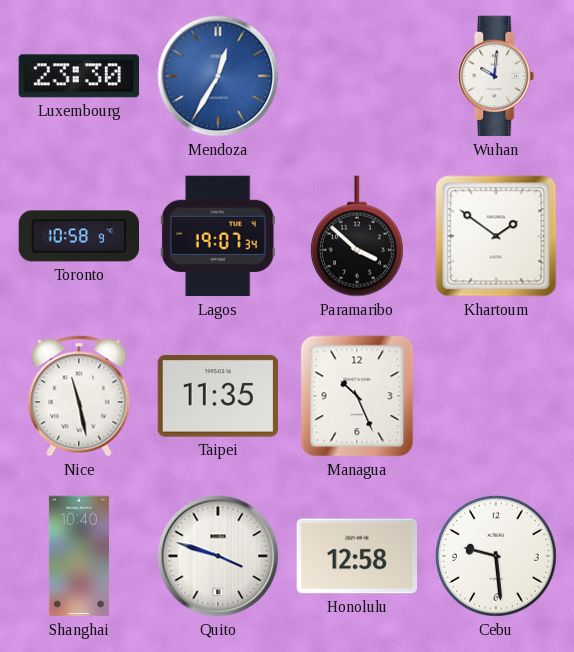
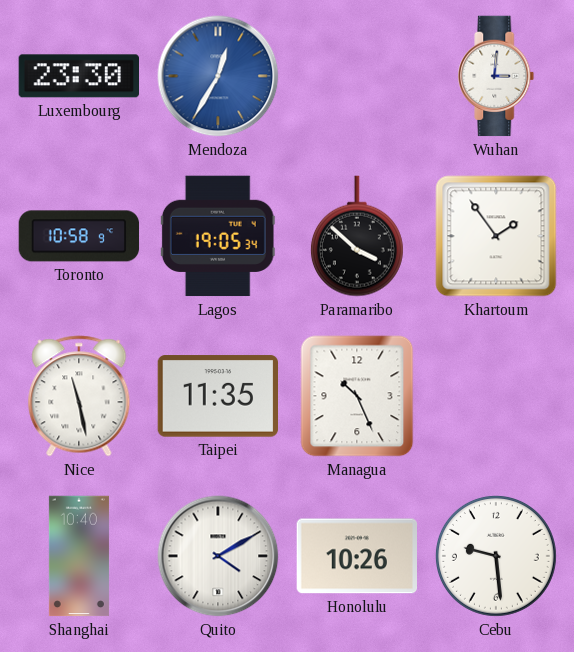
Wuhan: 10:01 -> 3:01 (496, 76)
Lagos: 19:07 -> 19:05 (218, 236)
Khartoum: 1:51 -> 1:54 (496, 236)
Quito: 3:48 -> 4:10 (218, 556)
Honolulu: 12:58 -> 10:26 (357, 556)
